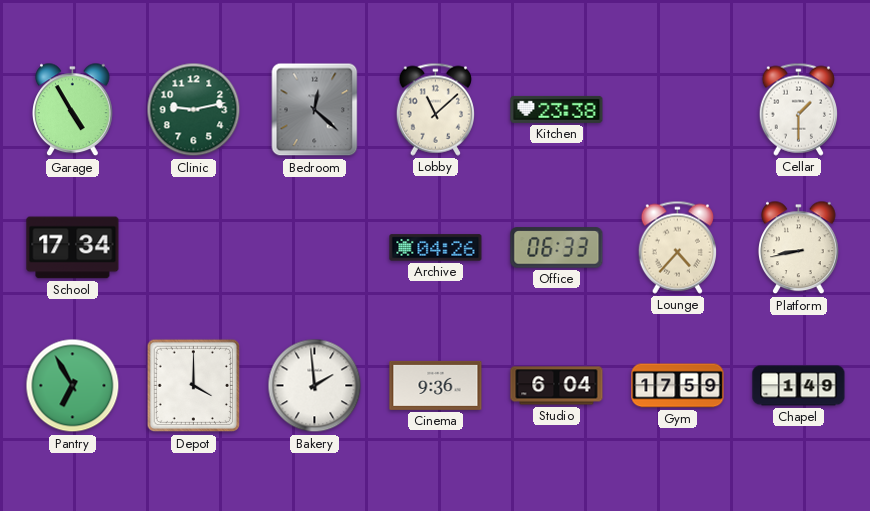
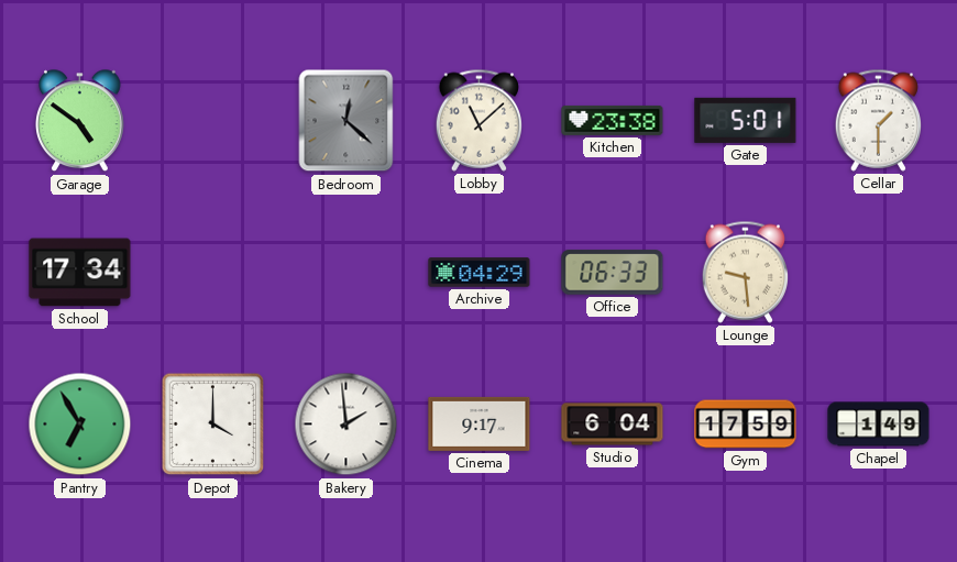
Garage: 4:55 -> 4:51 (80, 121)
Clinic: 9:13 -> none (194, 110)
Gate: none -> 5:01 (746, 120)
Archive: 04:26 -> 04:29 (480, 273)
Lounge: 4:37 -> 9:29 (745, 272)
Platform: 8:43 -> none (799, 248)
Cinema: 9:36 -> 9:17 (480, 423)
